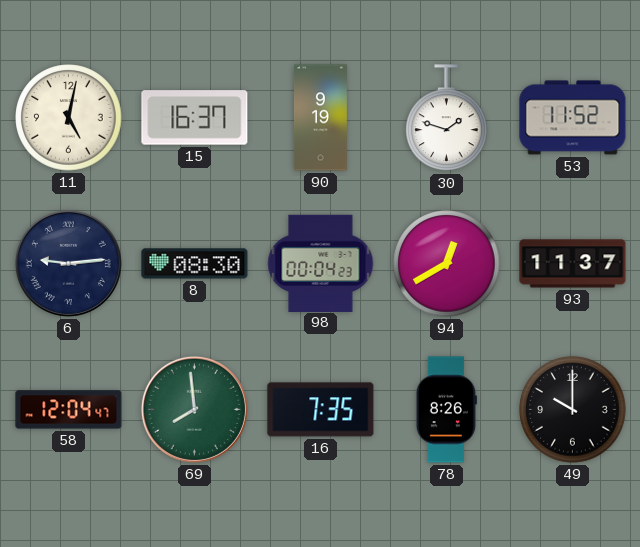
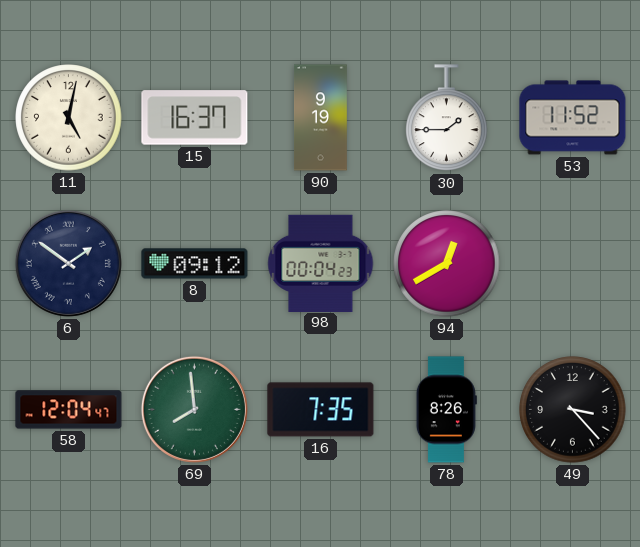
30: 1:48 -> 1:45 (447, 118)
6: 9:14 -> 1:51 (68, 263)
8: 08:30 -> 09:12 (195, 264)
93: 11:37 -> none (573, 264)
49: 10:00 -> 3:23 (573, 410)
